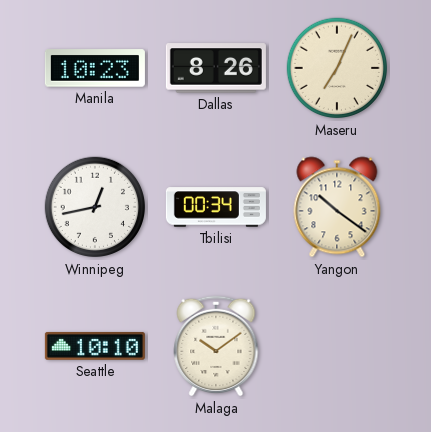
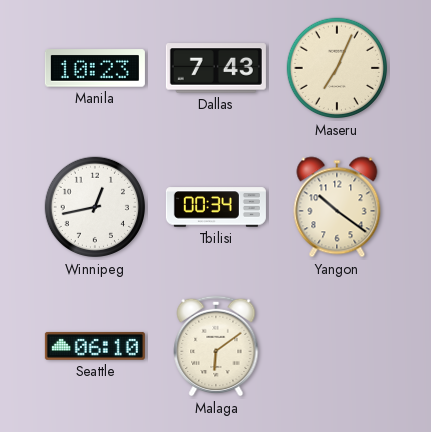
Dallas: 8:26 -> 7:43 (216, 68)
Seattle: 10:10 -> 06:10 (95, 346)
Malaga: 10:09 -> 6:09 (216, 346)
